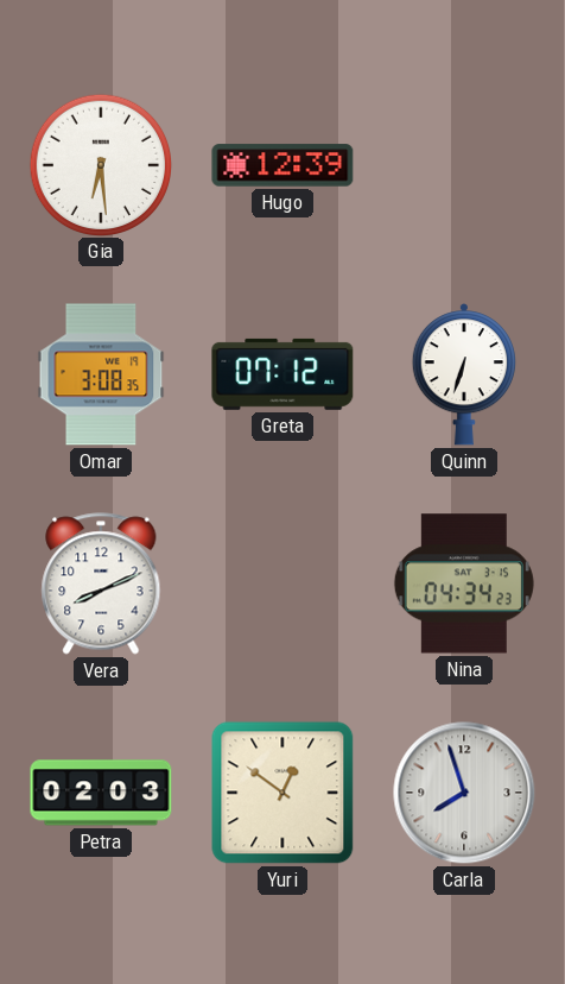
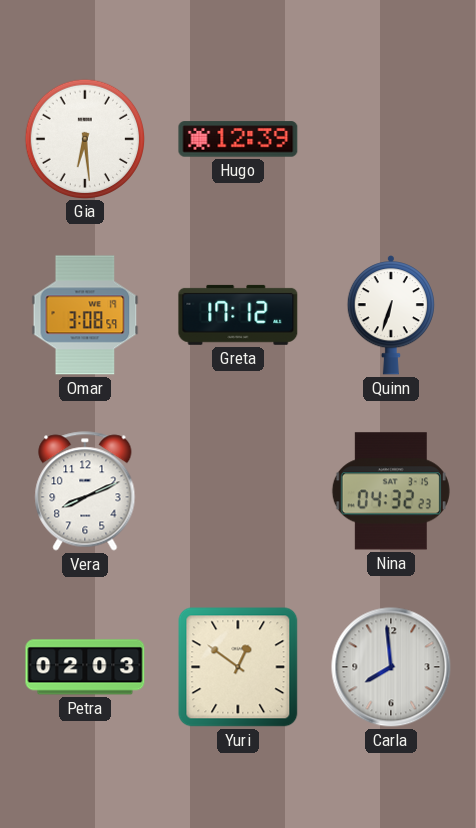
Omar: 3:08:35 -> 3:08:59 (85, 315)
Greta: 07:12 -> 17:12 (238, 315)
Nina: 04:34 -> 04:32 (391, 491)
Carla: 7:57 -> 7:59 (391, 667)
